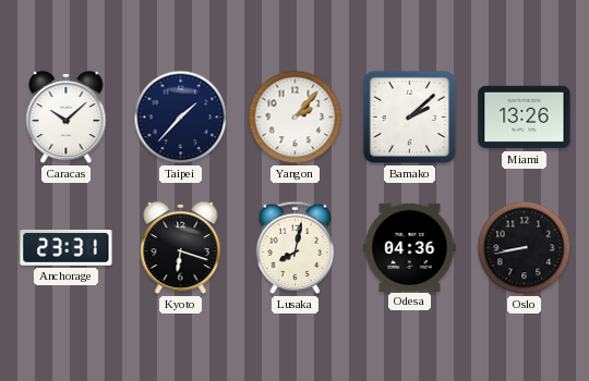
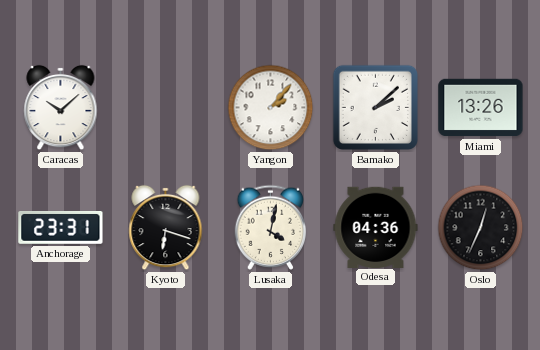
Taipei: 1:37 -> none (181, 118)
Lusaka: 8:02 -> 4:02 (271, 227)
Oslo: 8:43 -> 12:34 (481, 228)
